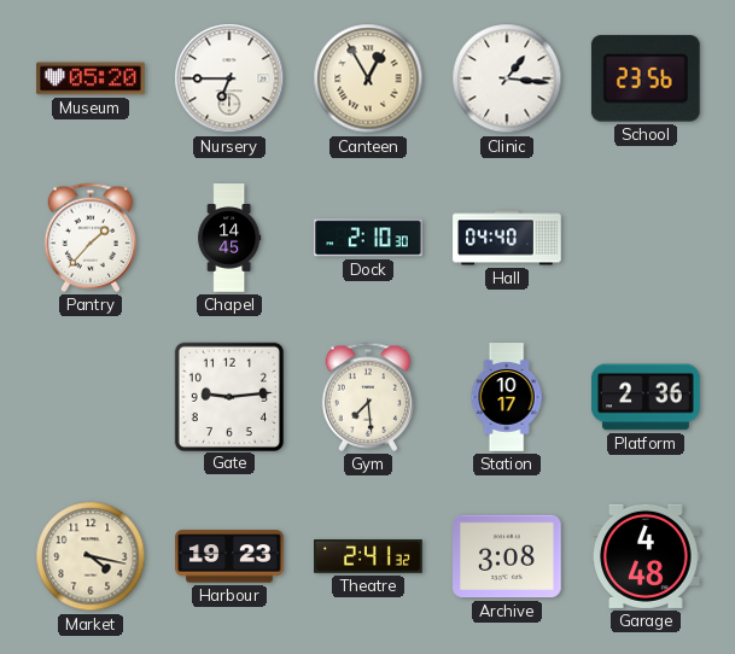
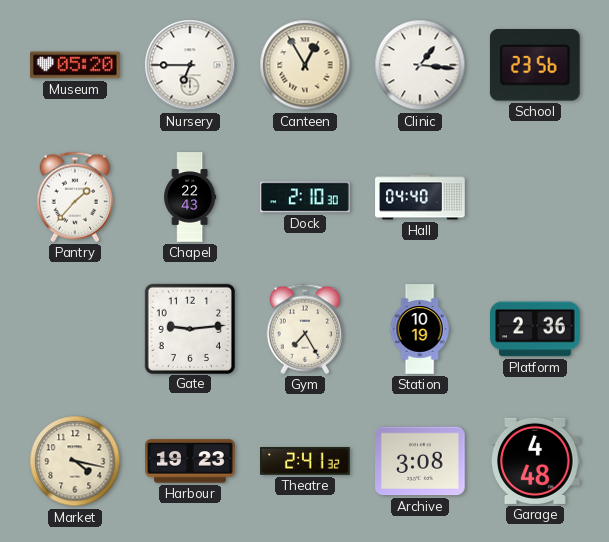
Chapel: 14:45 -> 22:43 (190, 197)
Gym: 7:29 -> 7:25 (304, 329)
Station: 10:17 -> 10:19 (420, 329)
